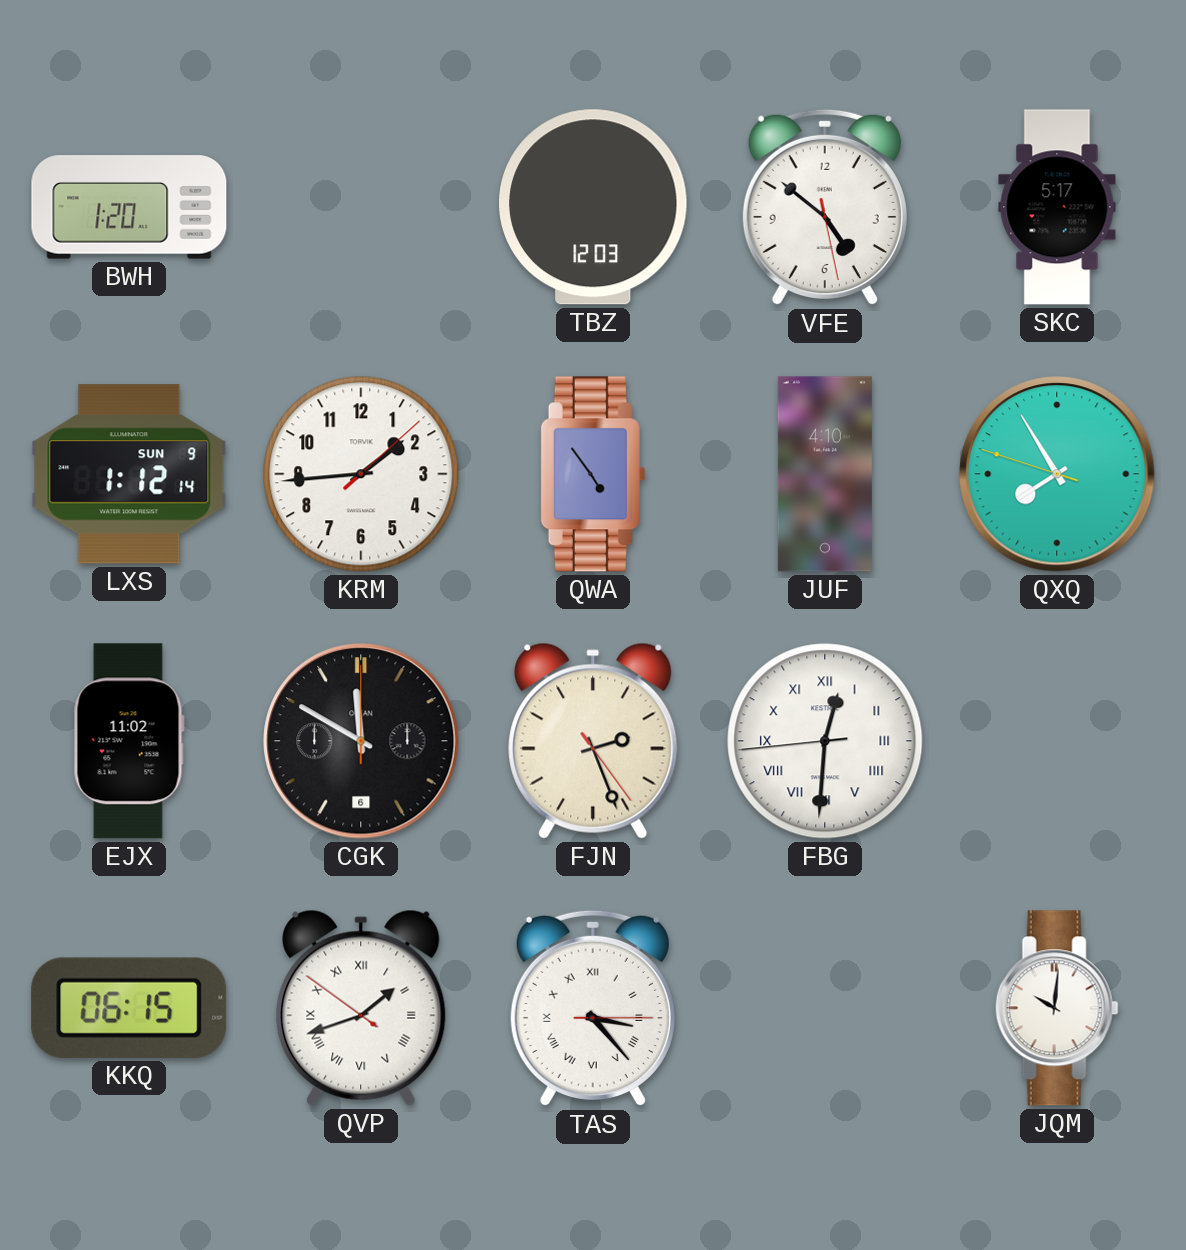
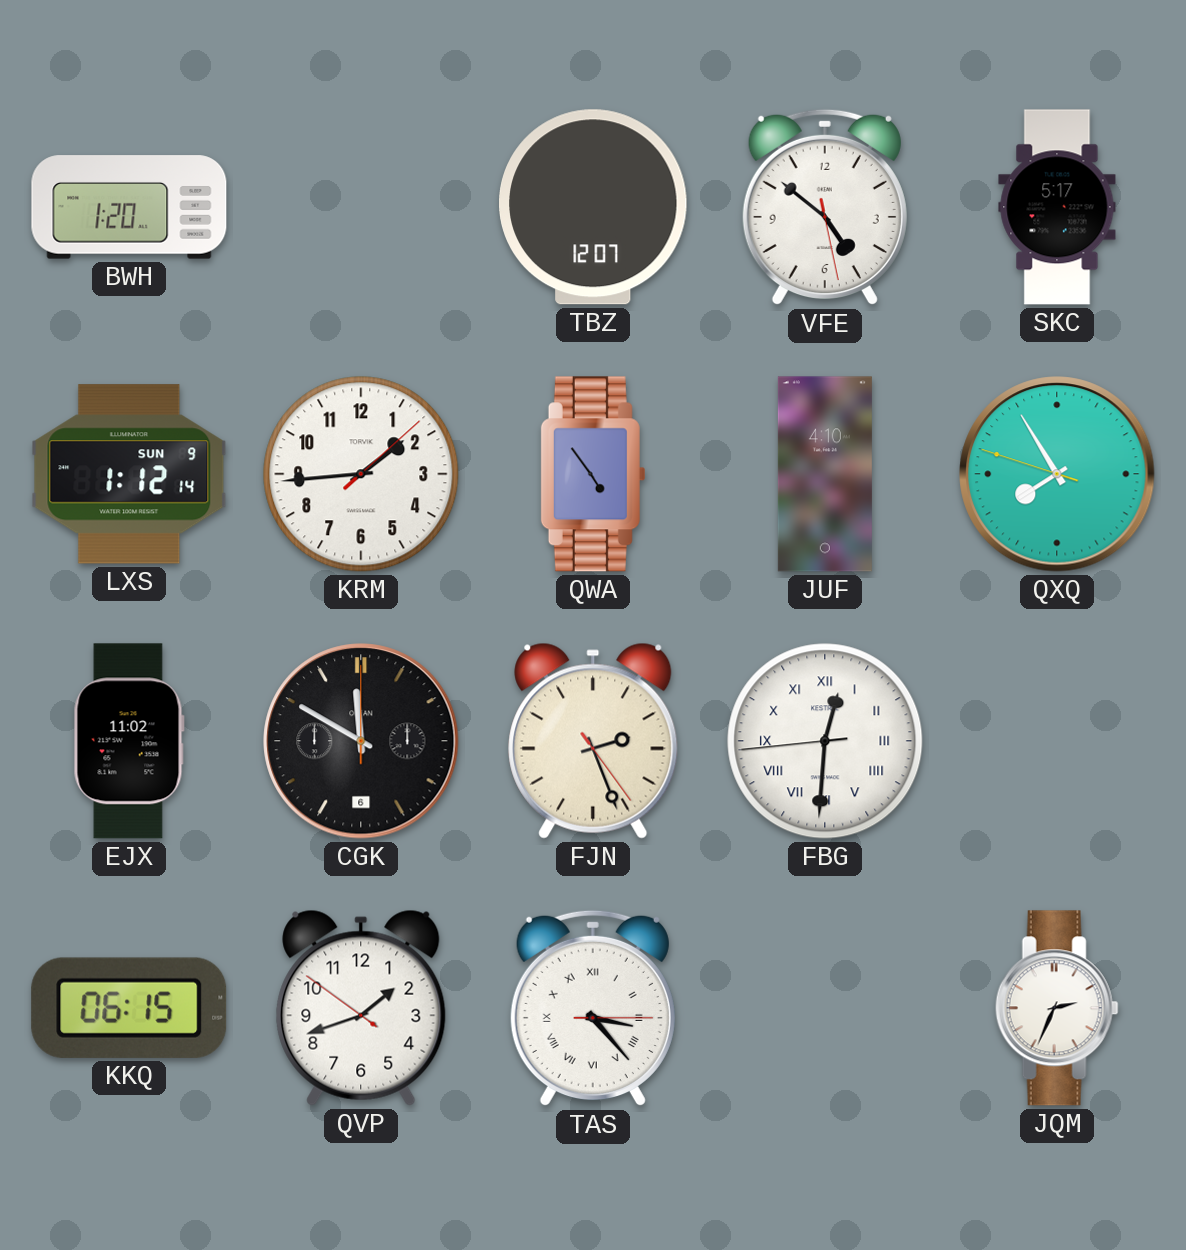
TBZ: 12:03 -> 12:07 (594, 207)
QVP numerals: Roman -> Arabic (361, 1008)
JQM: 10:01 -> 2:34 (1057, 1008)
